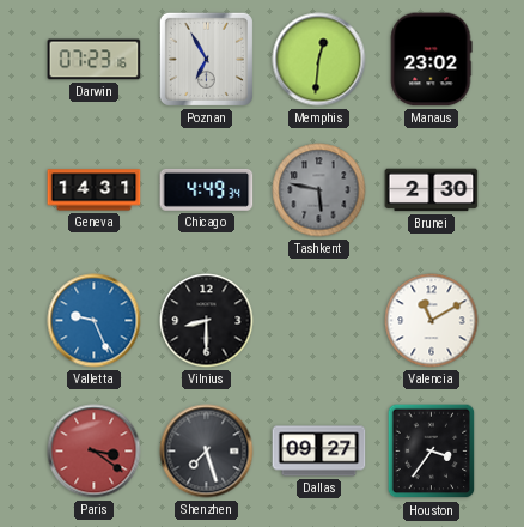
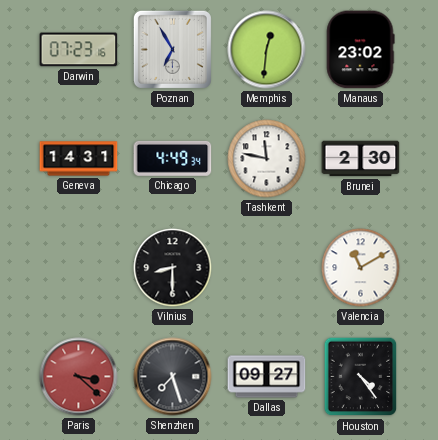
Tashkent: 5:47 -> 11:47 (267, 159)
Tashkent dial: grey -> white (267, 159)
Valletta: 9:26 -> none (95, 321)
Paris: 3:21 -> 3:22 (79, 377)
Houston: 3:36 -> 4:24 (361, 377)
